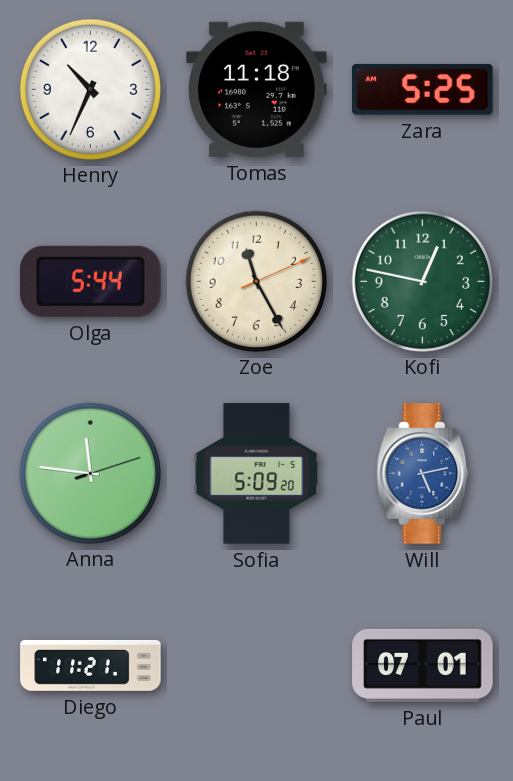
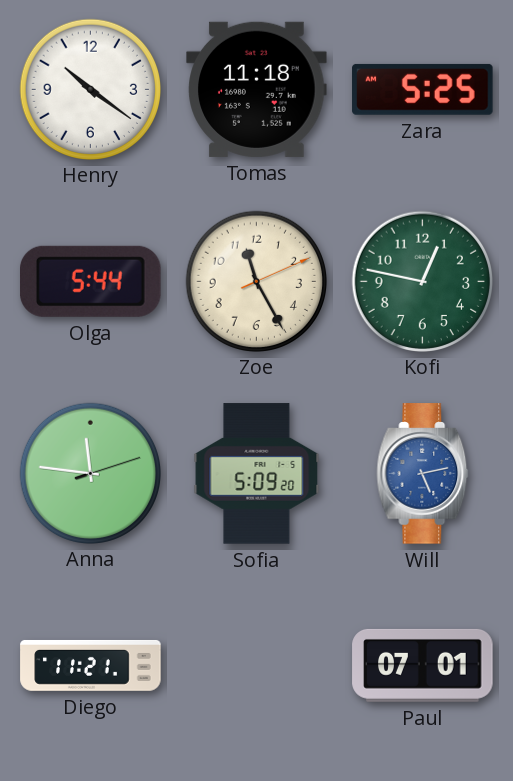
Henry: 10:34 -> 10:21 (90, 89)
